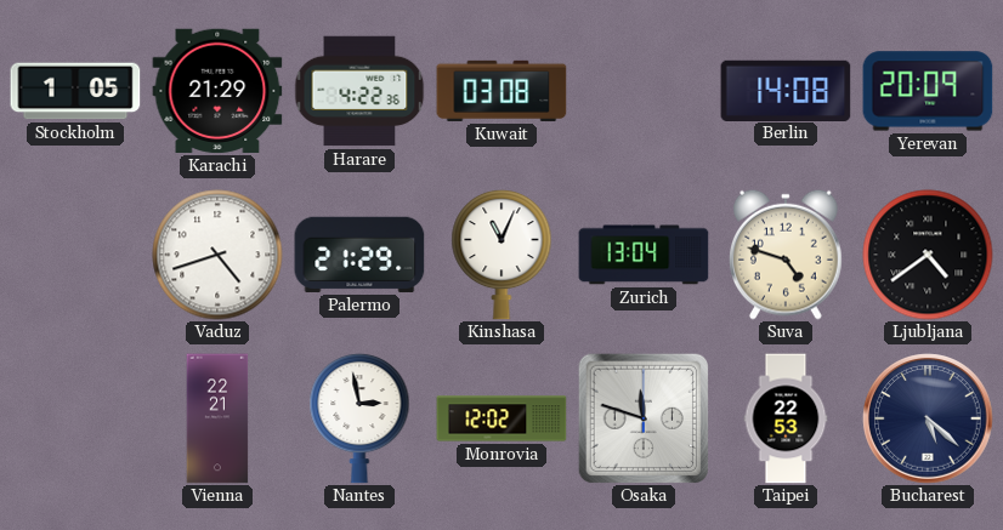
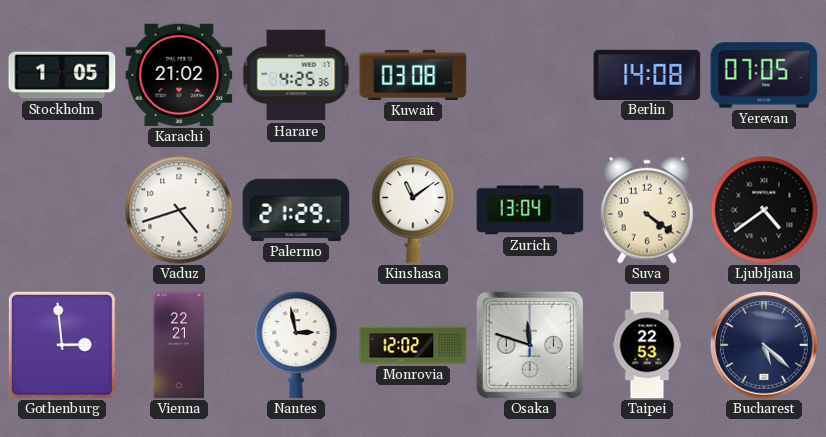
Karachi: 21:29 -> 21:02 (179, 75)
Harare: 4:22 -> 4:25 (296, 75)
Yerevan: 20:09 -> 07:05 (764, 75)
Kinshasa: 11:04 -> 11:09 (413, 210)
Suva: 4:48 -> 4:21 (648, 210)
Gothenburg: none -> 2:59 (62, 345)
